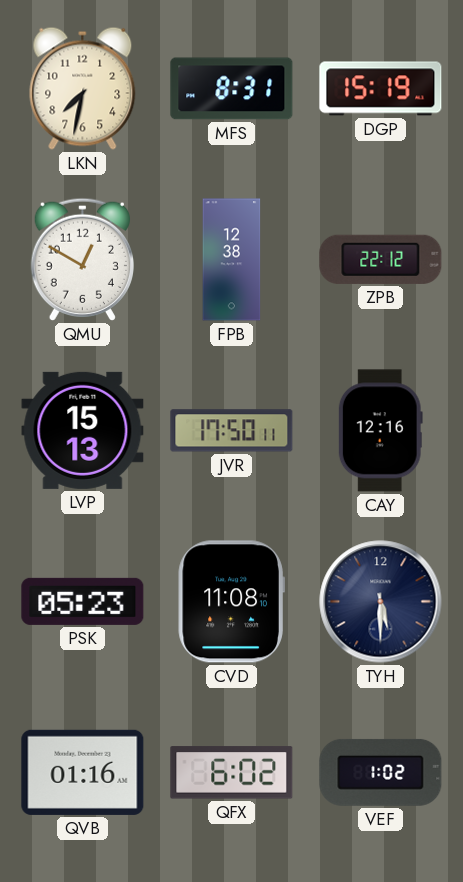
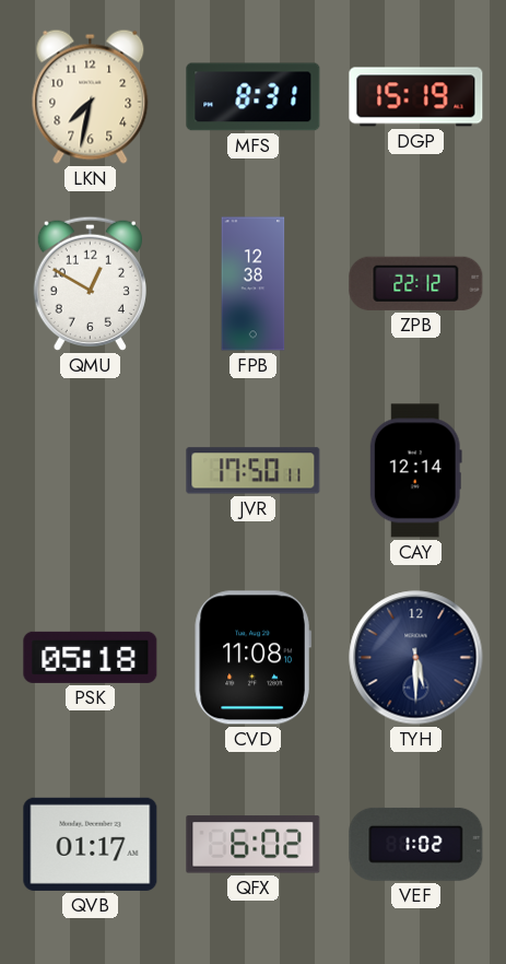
LVP: 15:13 -> none (83, 430)
CAY: 12:16 -> 12:14 (415, 471)
PSK: 05:23 -> 05:18 (91, 657)
QVB: 01:16 -> 01:17 (91, 844)
